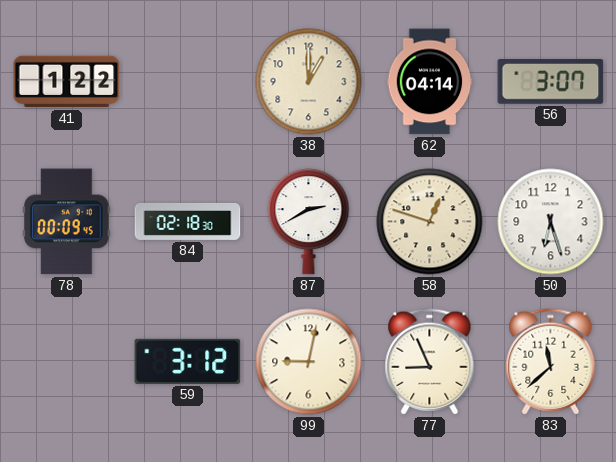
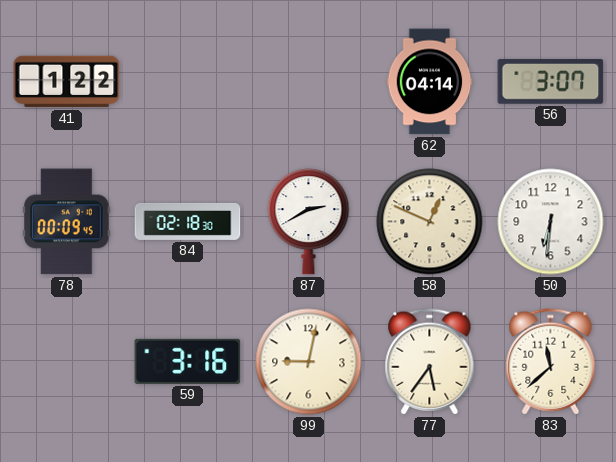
38: 1:00 -> none (309, 82)
58: 12:48 -> 12:49 (430, 222)
50: 6:27 -> 6:31 (551, 222)
59: 3:12 -> 3:16 (188, 361)
77: 8:56 -> 5:36 (430, 362)
